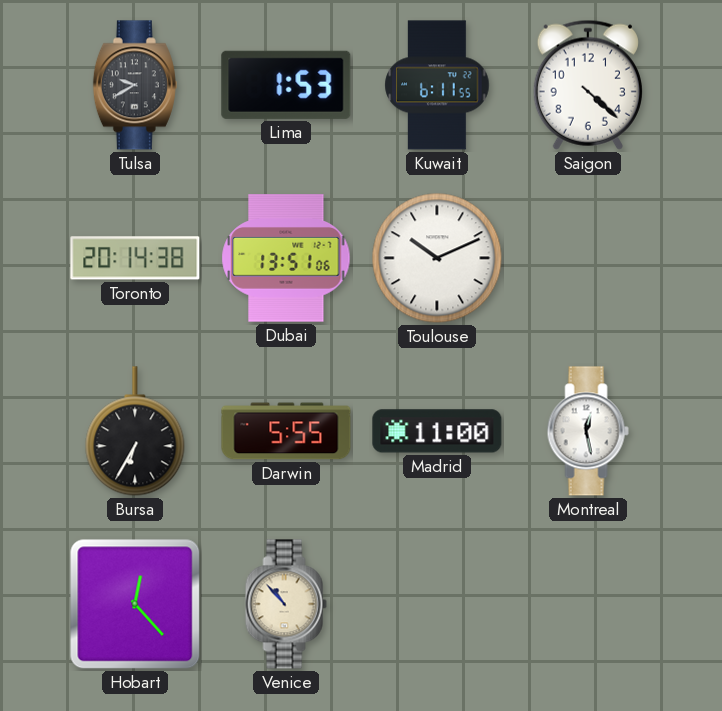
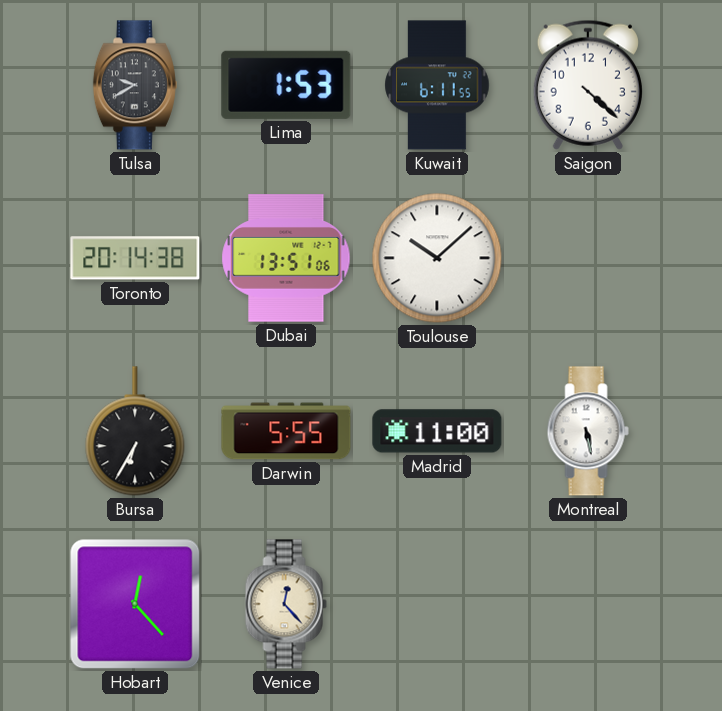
Toulouse: 10:11 -> 10:08 (437, 258)
Montreal: 12:28 -> 5:28 (588, 431)
Venice: 10:53 -> 12:23 (286, 604)
